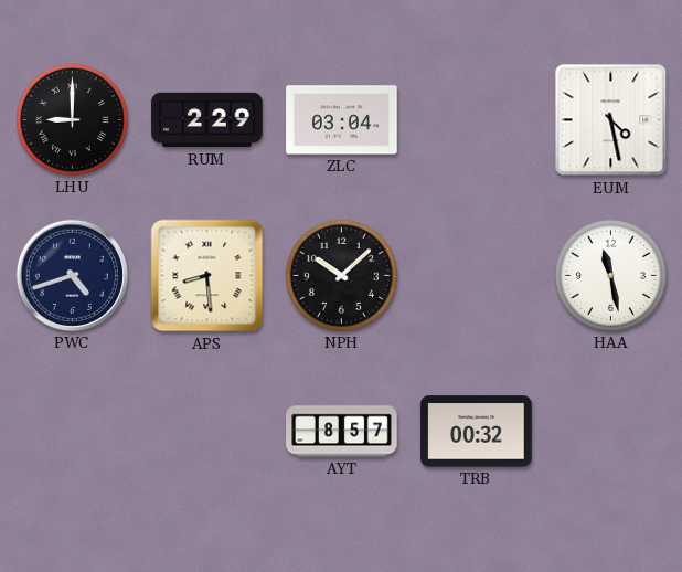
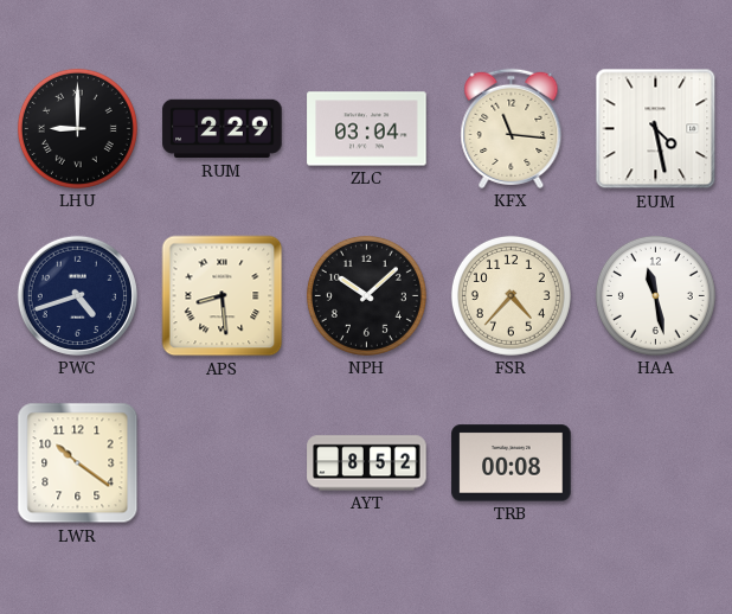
KFX: none -> 11:16 (512, 128)
FSR: none -> 4:37 (511, 295)
LWR: none -> 10:21 (78, 463)
AYT: 8:57 -> 8:52 (367, 463)
TRB: 00:32 -> 00:08 (512, 463)
